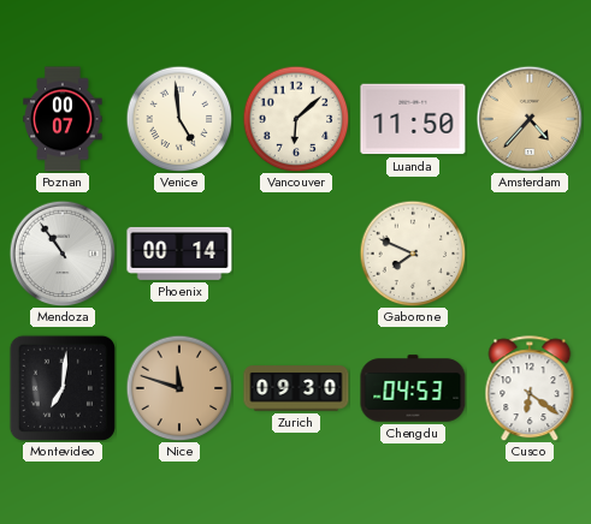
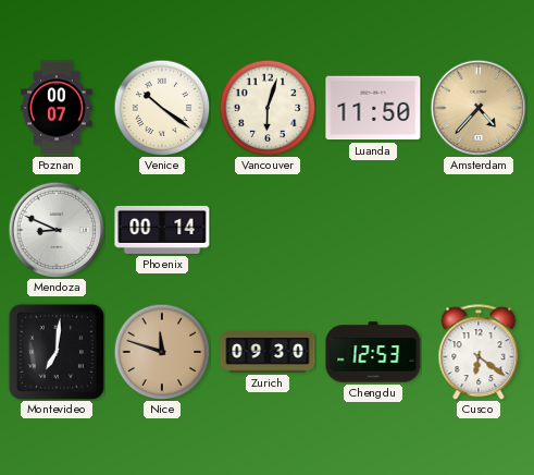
Venice: 4:59 -> 10:21 (162, 108)
Vancouver: 6:08 -> 6:03 (268, 108)
Mendoza: 10:54 -> 8:49 (57, 230)
Gaborone: 7:49 -> none (413, 254)
Chengdu: 04:53 -> 12:53 (373, 352)
